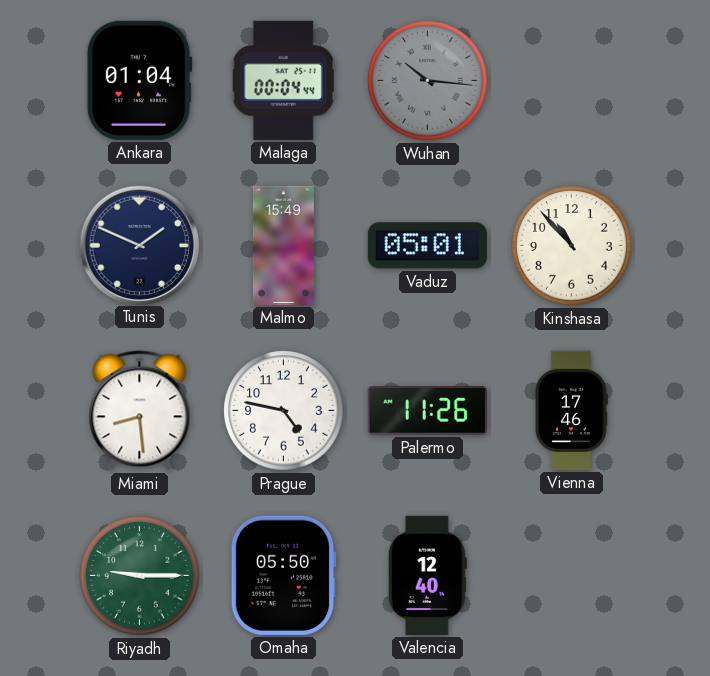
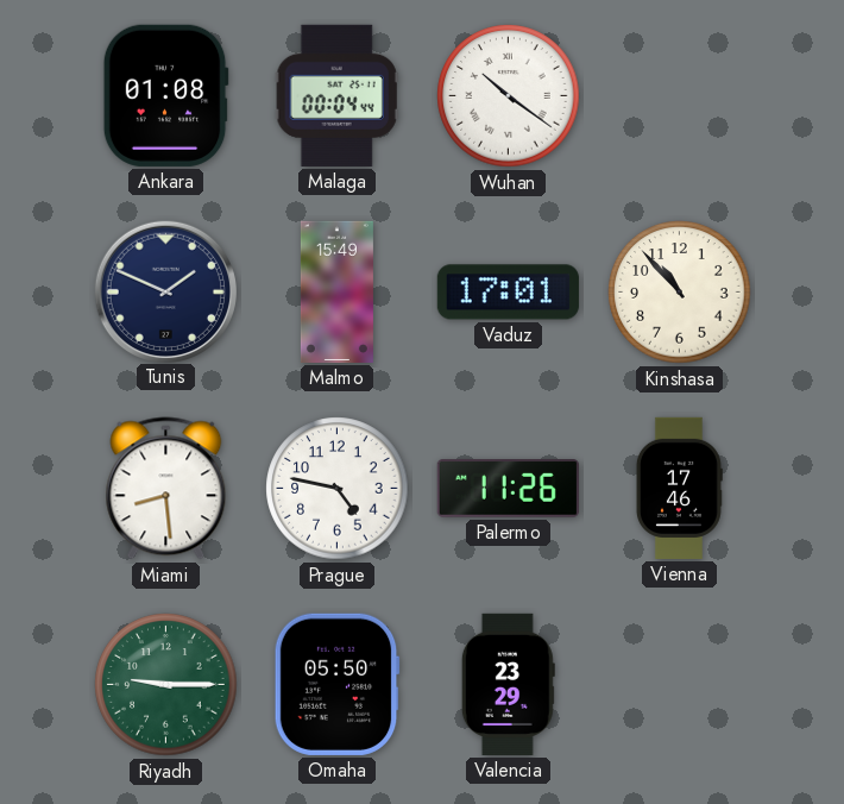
Ankara: 01:04 -> 01:08 (165, 95)
Wuhan: 10:16 -> 10:21 (509, 96)
Wuhan dial: grey -> white (509, 96)
Vaduz: 05:01 -> 17:01 (508, 293)
Valencia: 12:40 -> 23:29 (508, 684)
